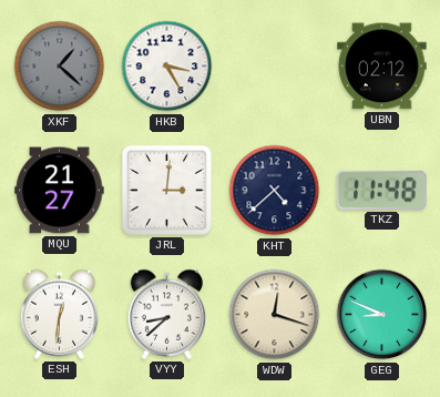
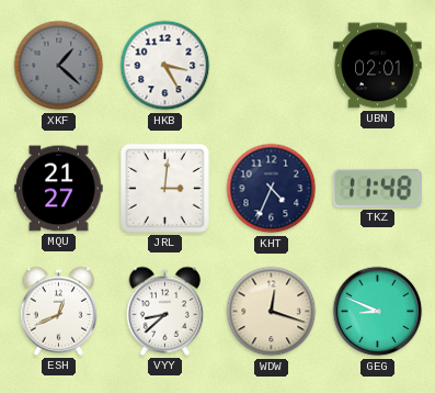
UBN: 02:12 -> 02:01 (378, 66)
KHT: 4:38 -> 4:34 (272, 189)
ESH: 12:31 -> 12:41 (59, 311)
